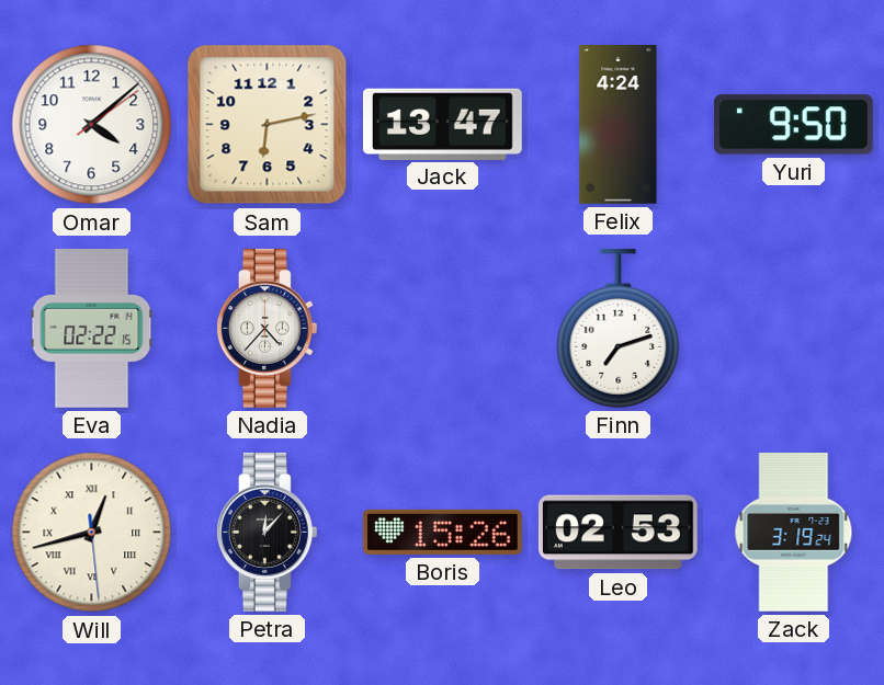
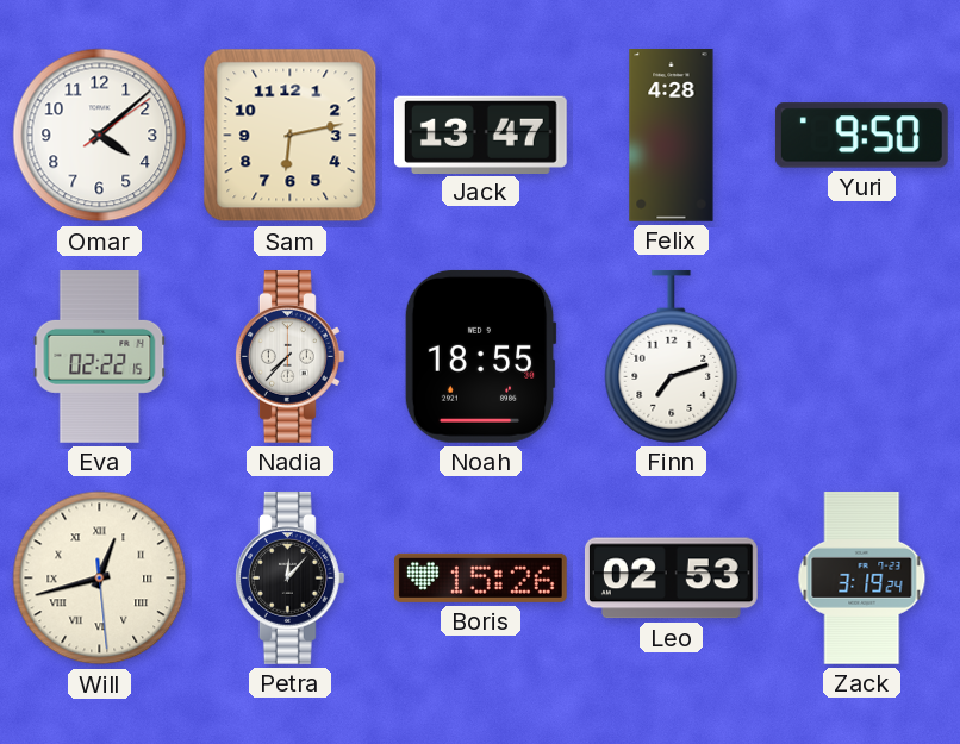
Felix: 4:24 -> 4:28 (672, 136)
Nadia: 4:37 -> 7:37 (289, 356)
Noah: none -> 18:55 (480, 356)
